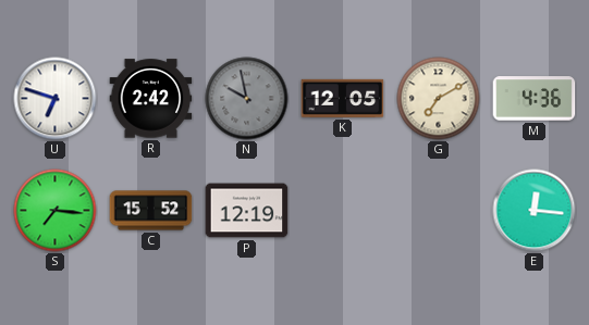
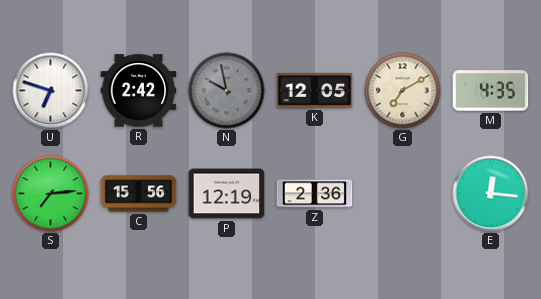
M: 4:36 -> 4:35 (491, 91)
S: 7:16 -> 7:14 (51, 194)
C: 15:52 -> 15:56 (139, 194)
Z: none -> 2:36 (315, 194)
